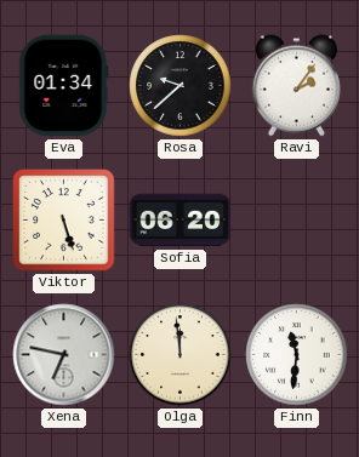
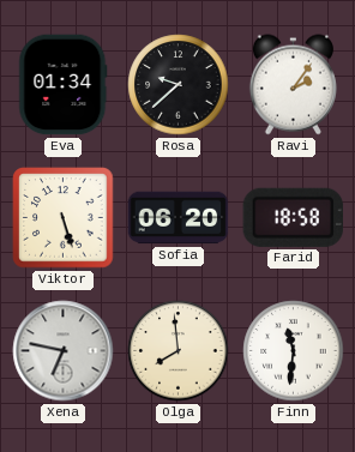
Farid: none -> 18:58 (293, 217)
Olga: 11:59 -> 7:59 (179, 351)
